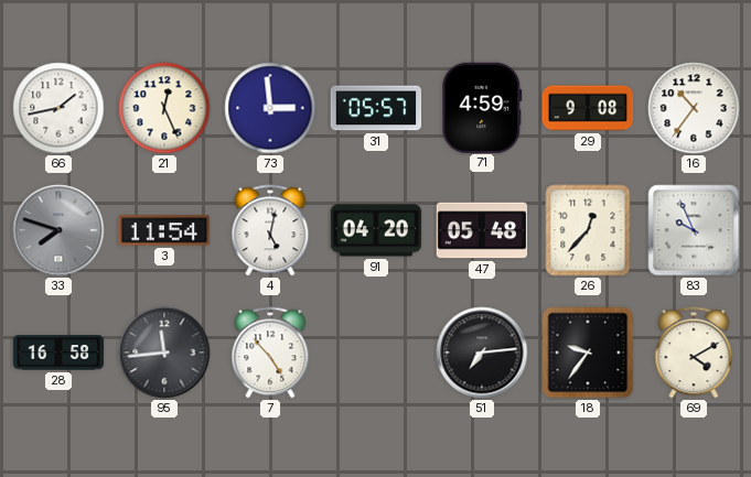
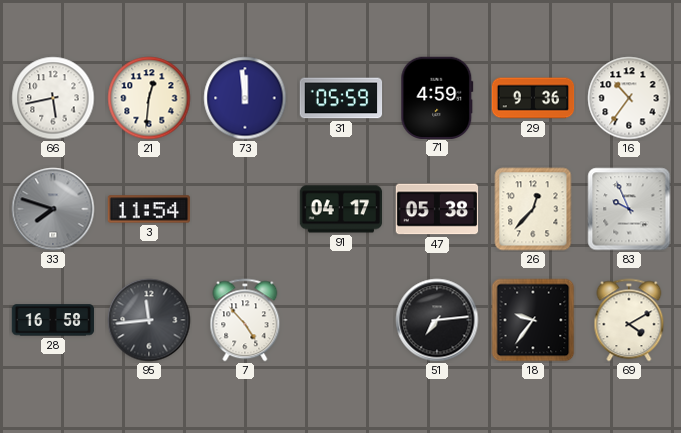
66: 1:43 -> 5:43 (53, 98)
21: 12:26 -> 12:31 (149, 98)
73: 2:59 -> 11:59 (245, 98)
31: 05:57 -> 05:59 (341, 98)
29: 9:08 -> 9:36 (533, 98)
4: 5:02 -> none (270, 230)
91: 04:20 -> 04:17 (341, 209)
47: 05:48 -> 05:38 (437, 209)
